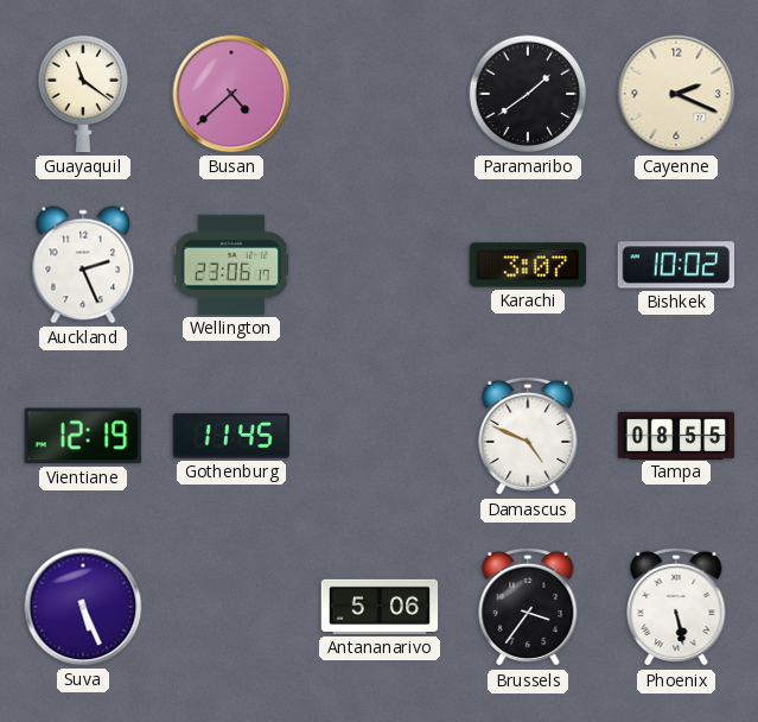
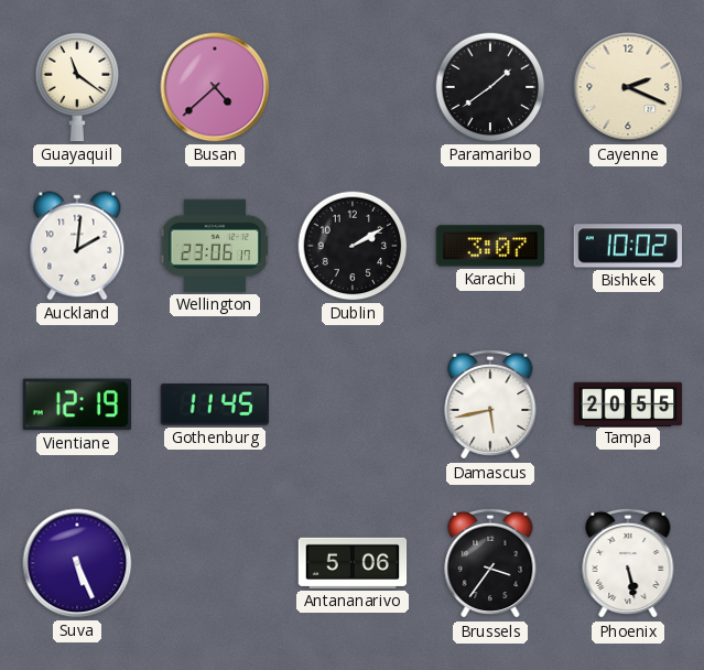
Auckland: 2:26 -> 2:01 (77, 246)
Dublin: none -> 2:10 (353, 246)
Damascus: 4:49 -> 5:43 (490, 404)
Tampa: 08:55 -> 20:55 (628, 403)
